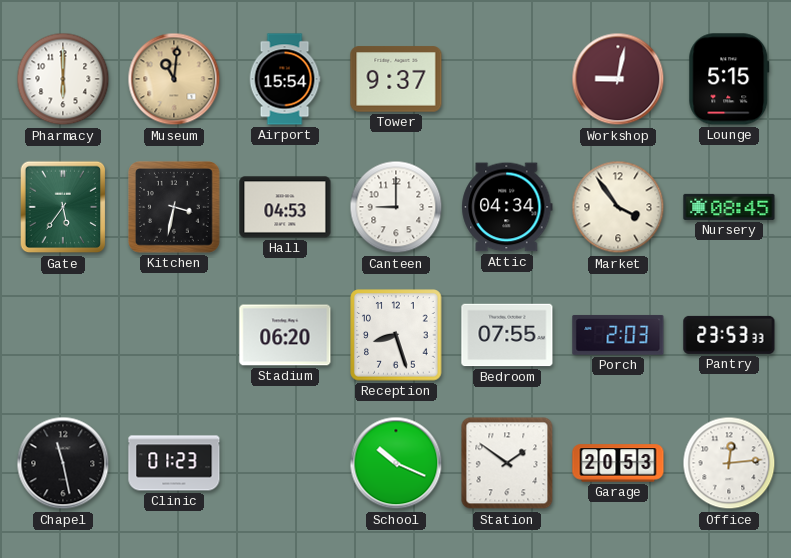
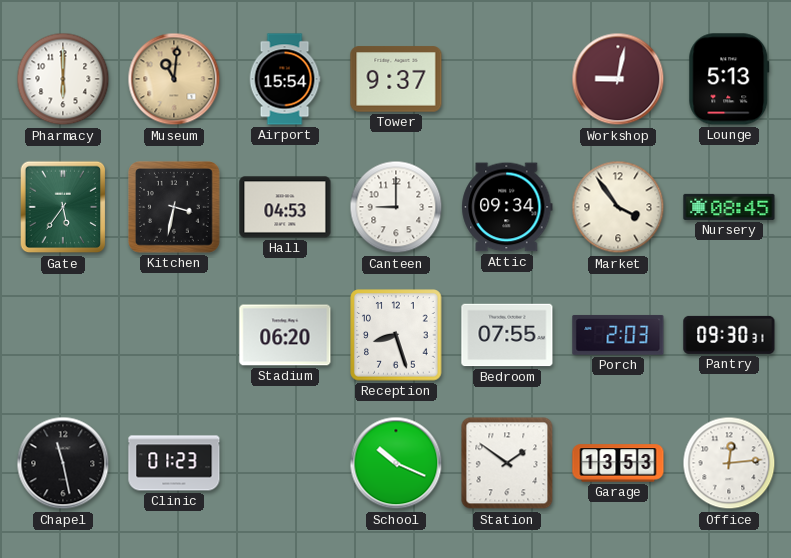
Lounge: 5:15 -> 5:13 (729, 79)
Attic: 04:34 -> 09:34 (507, 207)
Pantry: 23:53 -> 09:30 (729, 335)
Garage: 20:53 -> 13:53 (618, 463)
